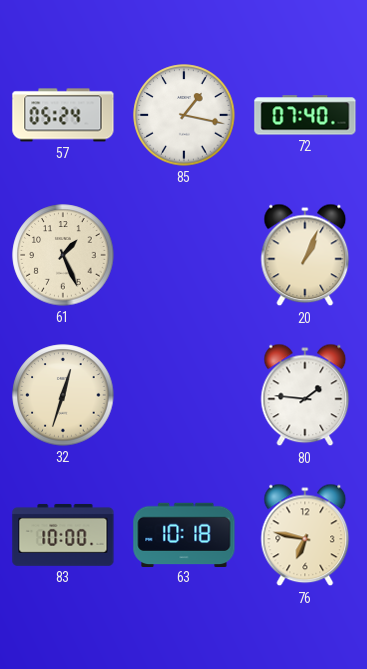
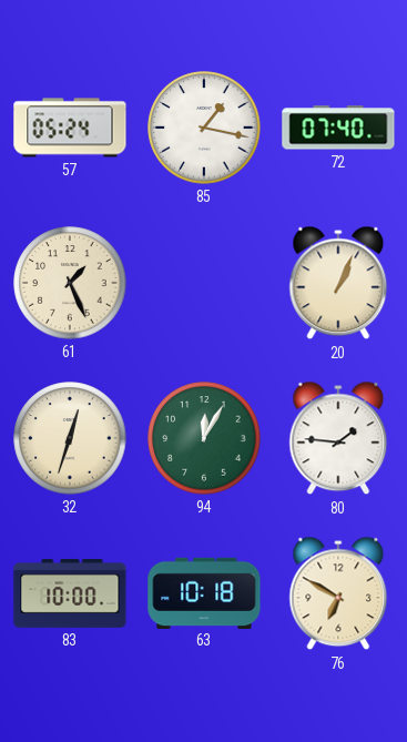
94: none -> 12:05 (204, 438)
76: 6:47 -> 6:50 (338, 593)
